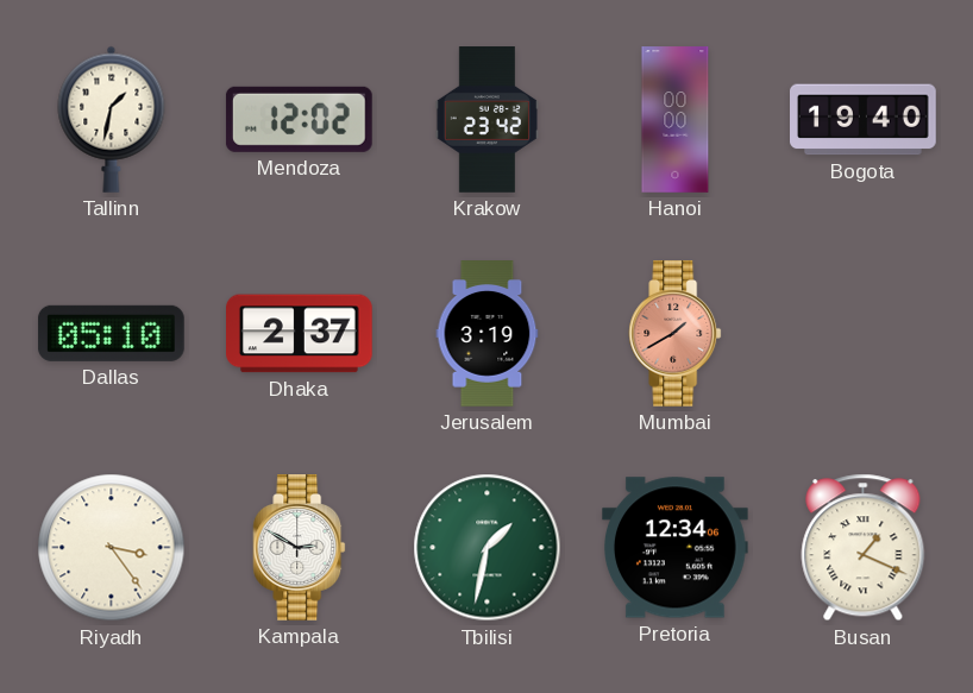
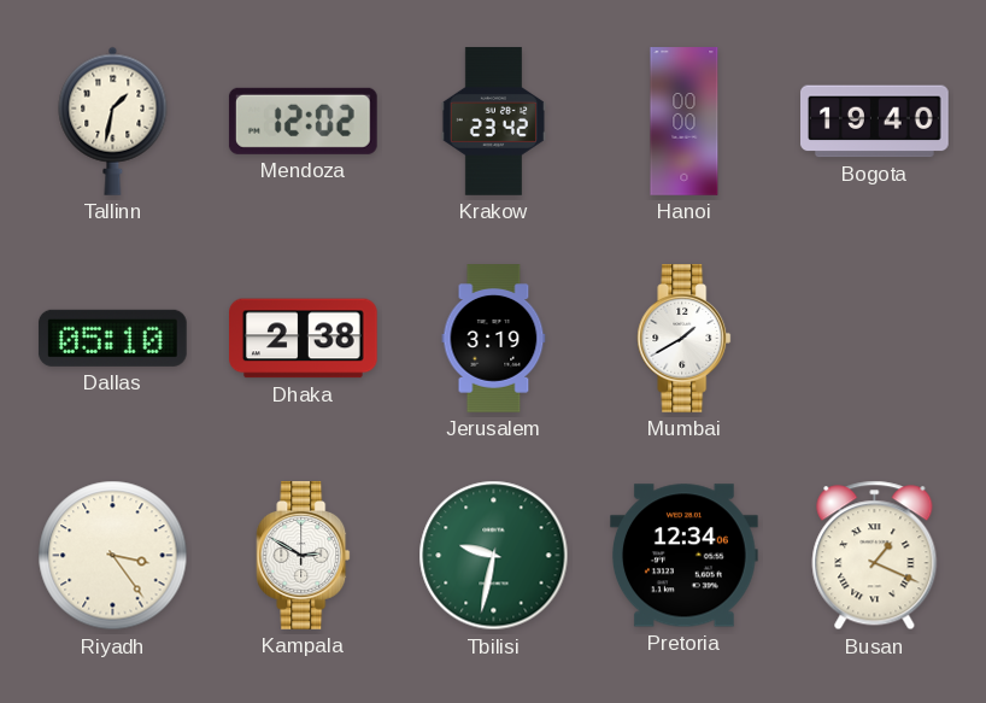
Dhaka: 2:37 -> 2:38 (304, 339)
Mumbai dial: salmon -> white (685, 339)
Tbilisi: 1:32 -> 9:32 (494, 556)
